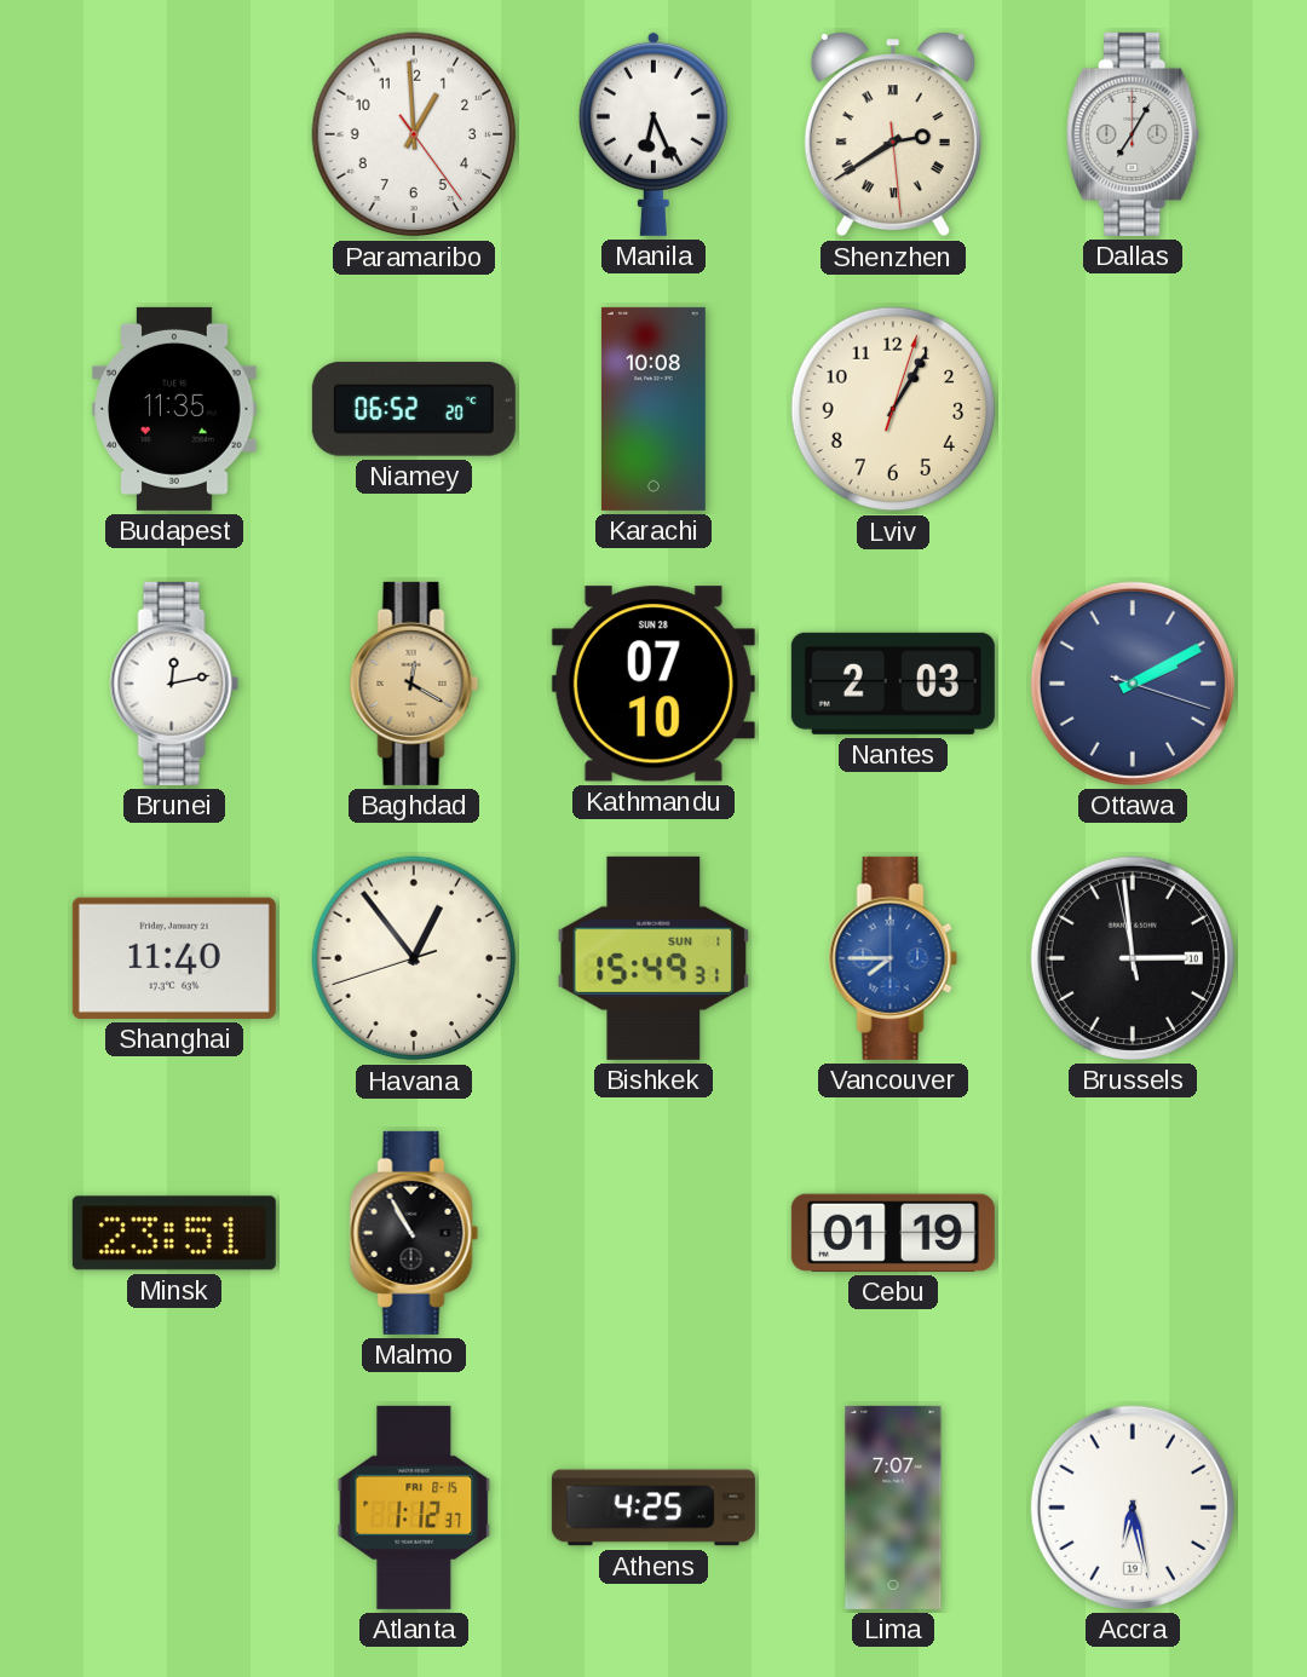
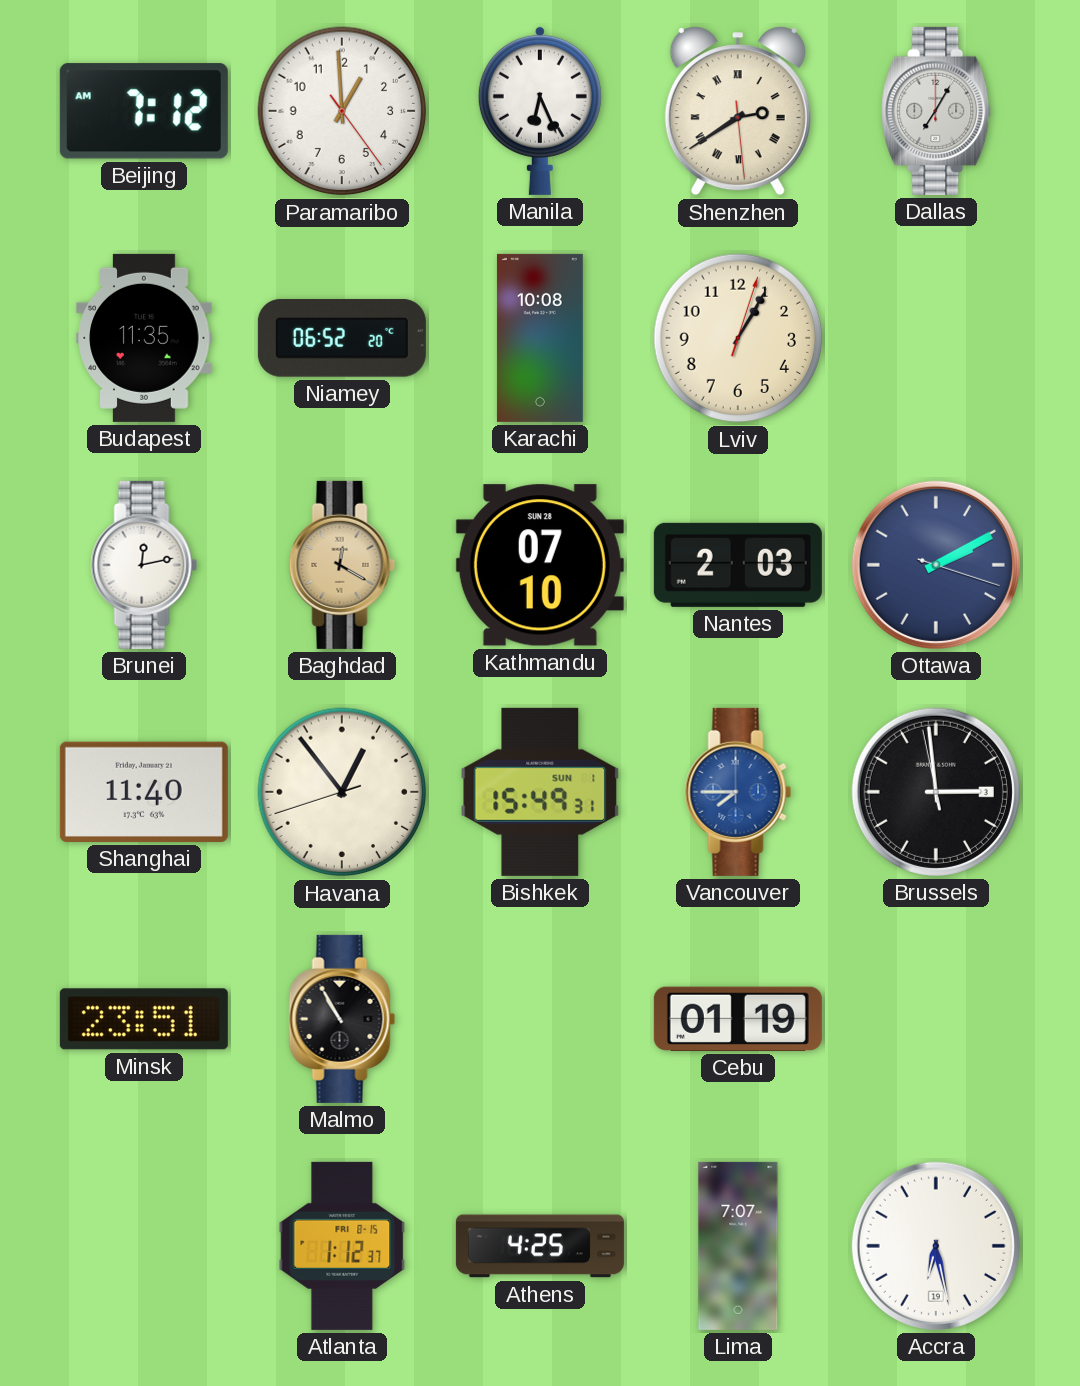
Beijing: none -> 7:12 (144, 111)
Brussels date: 10 -> 3 (936, 792)
